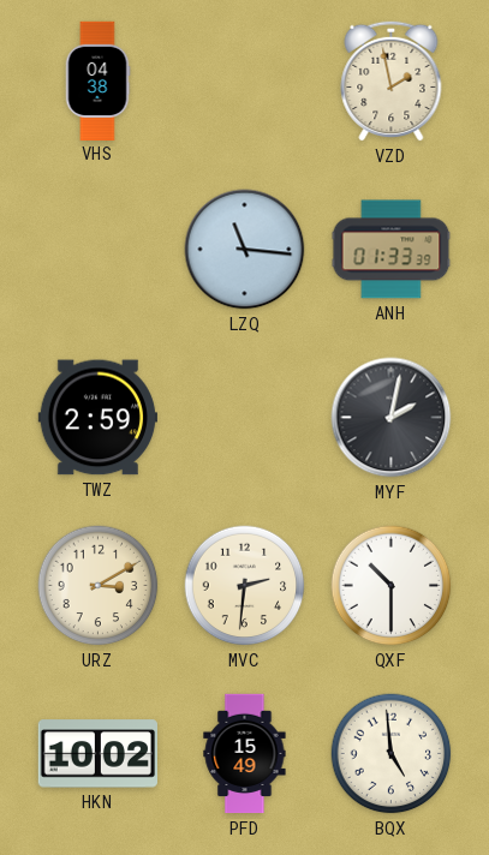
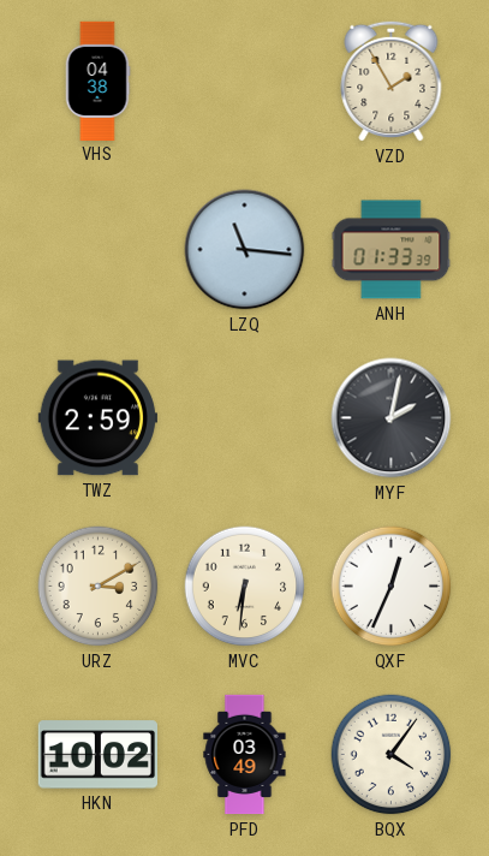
VZD: 1:58 -> 1:55 (392, 81)
MVC: 2:31 -> 6:31 (245, 587)
QXF: 10:30 -> 12:34 (392, 587)
PFD: 15:49 -> 03:49 (245, 755)
BQX: 4:59 -> 4:06 (392, 755)
